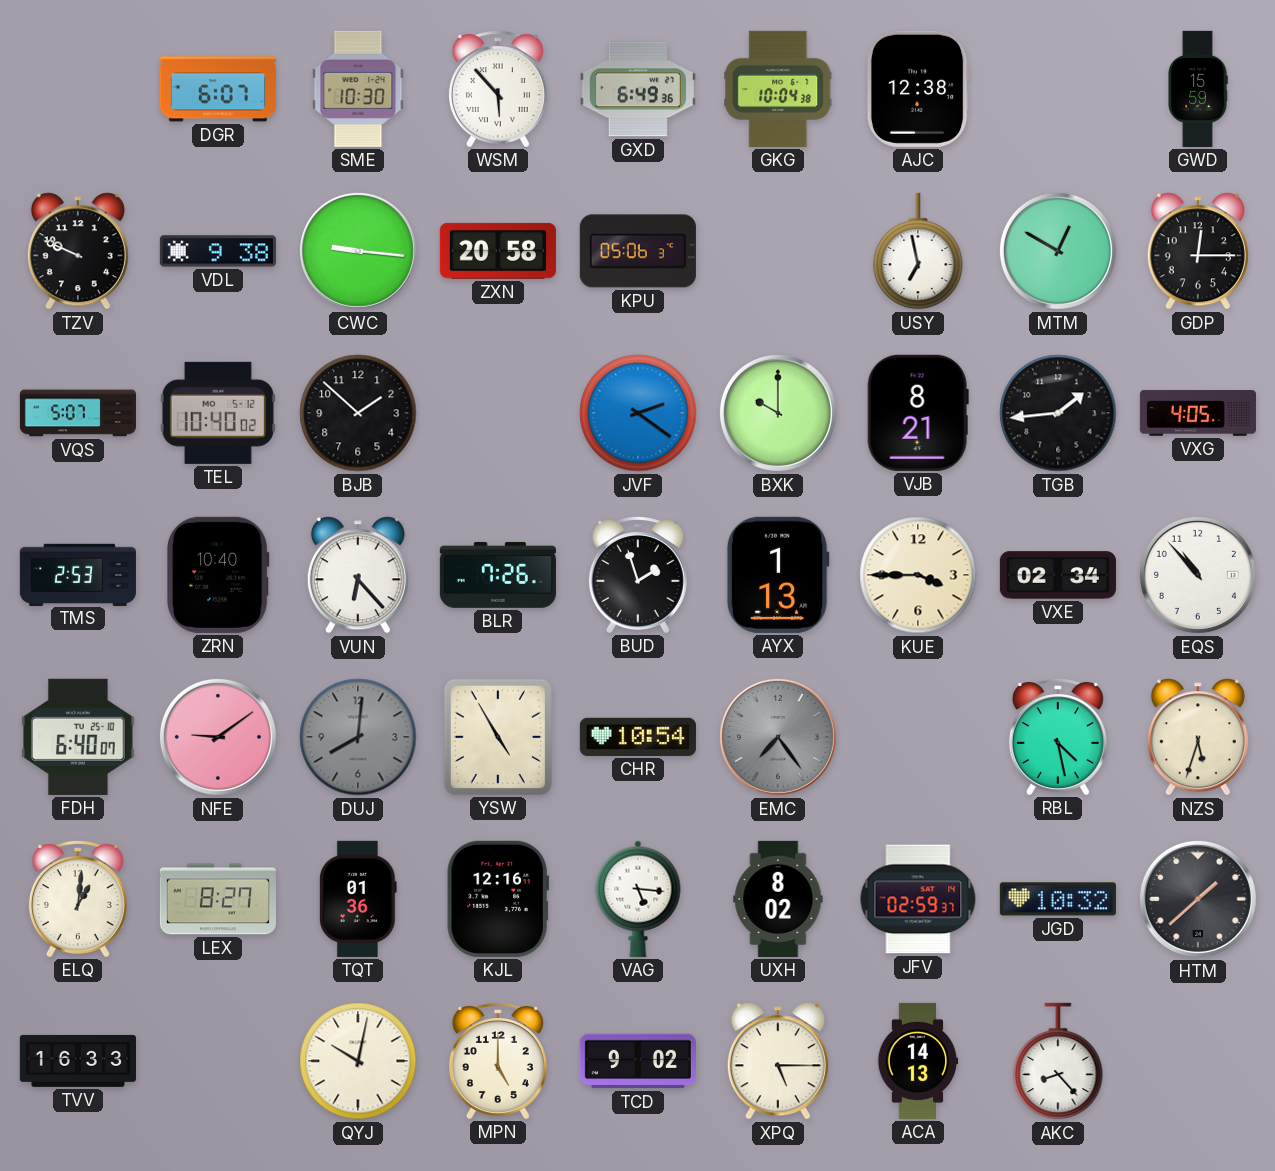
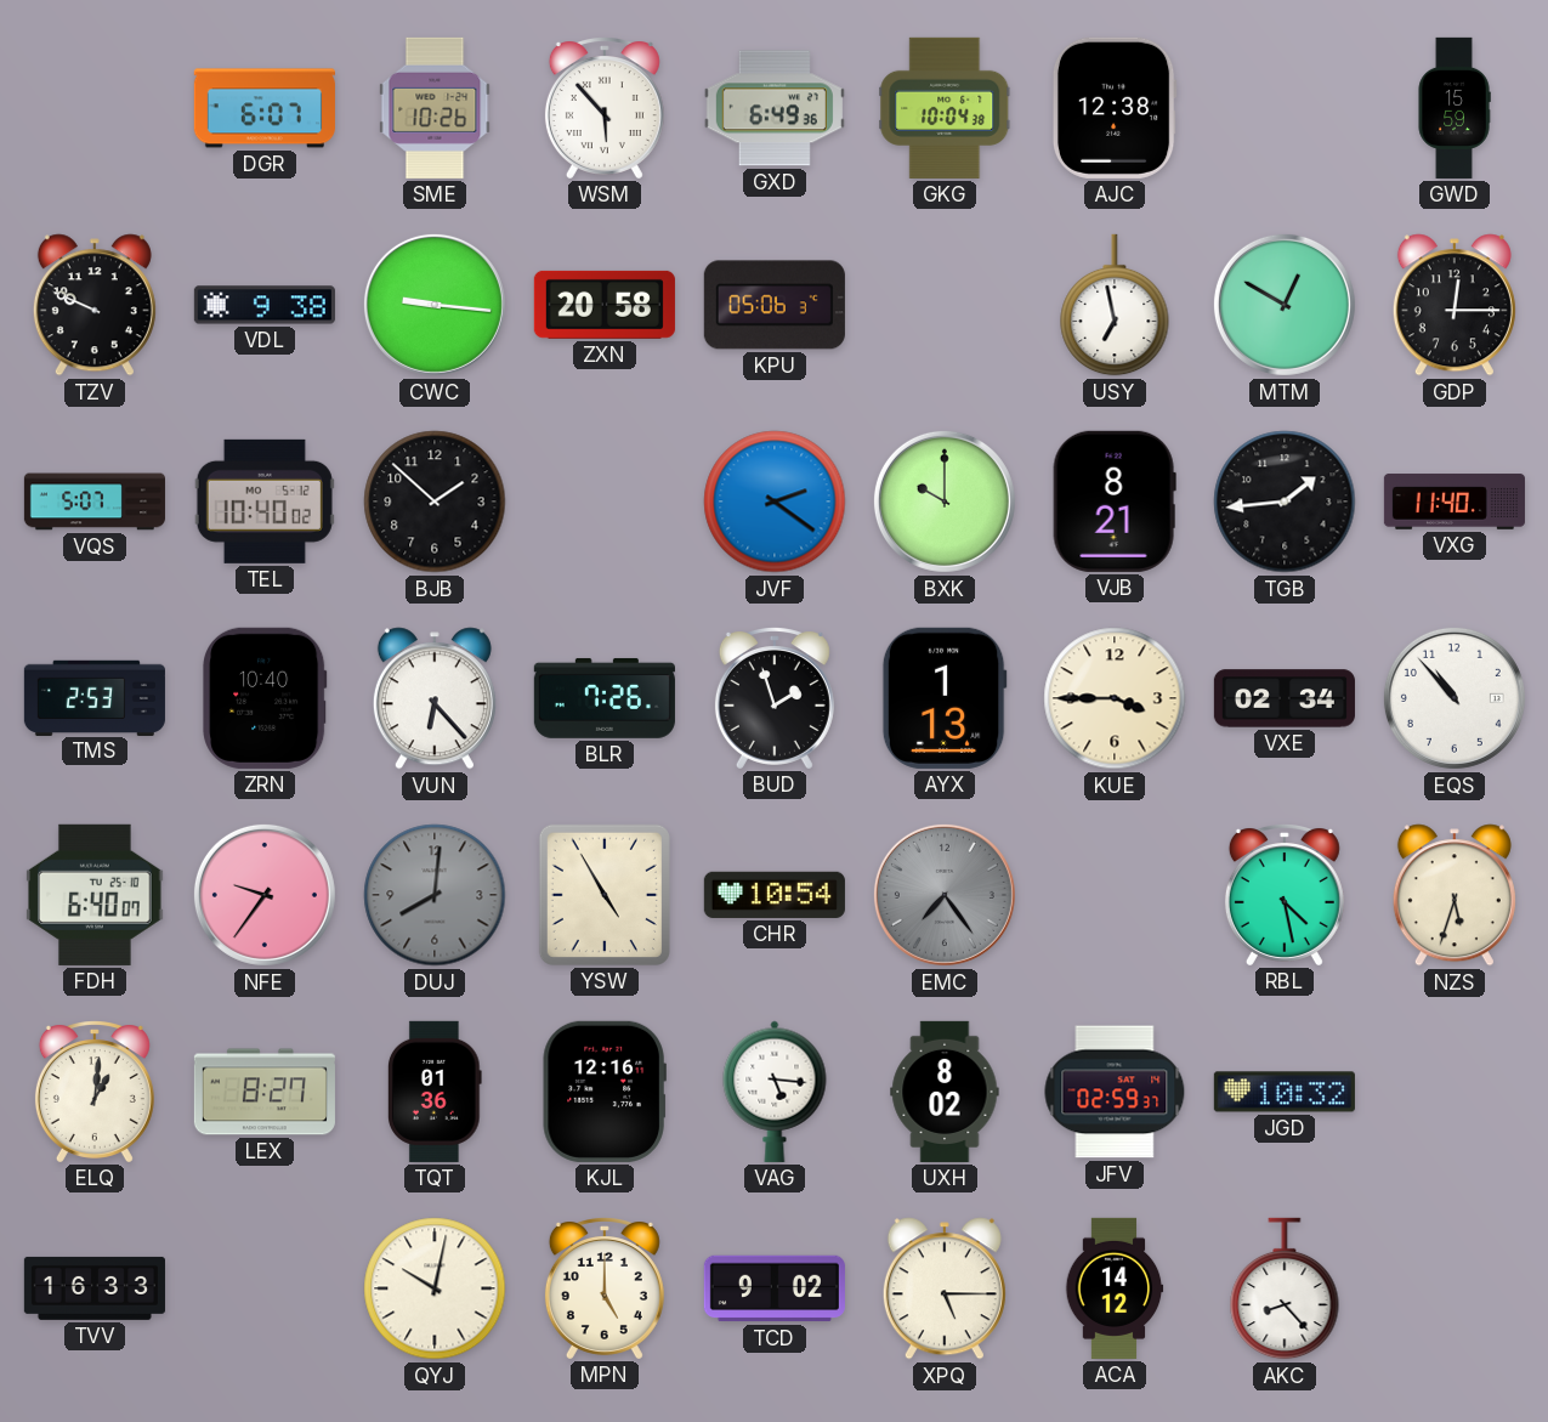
SME: 10:30 -> 10:26 (435, 108)
VXG: 4:05 -> 11:40 (1455, 502)
NFE: 9:09 -> 9:36 (265, 895)
HTM: 1:38 -> none (1198, 899)
ACA: 14:13 -> 14:12 (1115, 1288)
